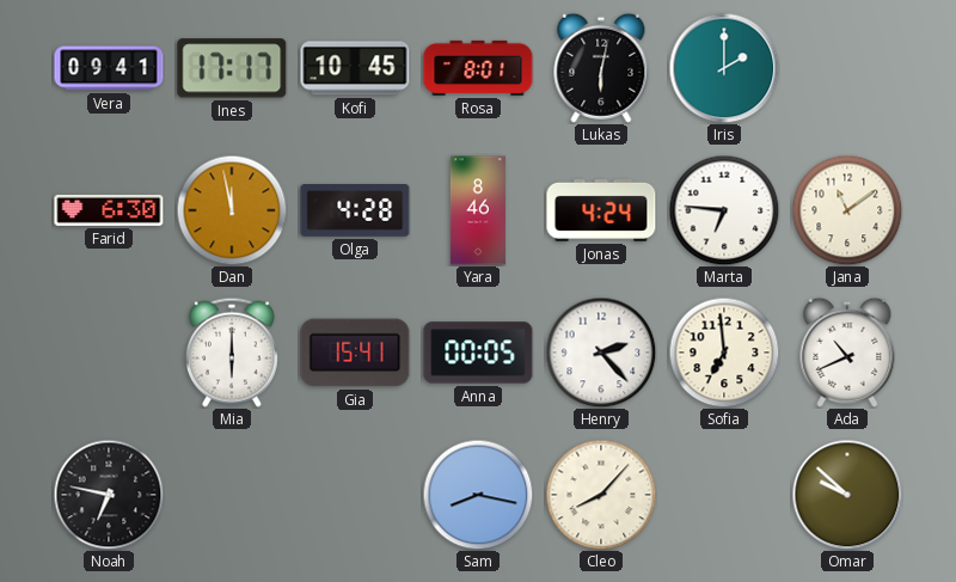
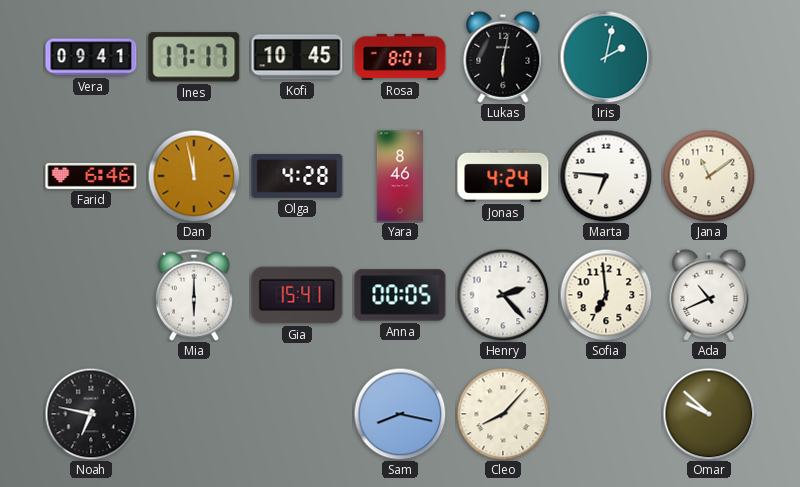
Iris: 2:00 -> 2:02 (606, 57)
Farid: 6:30 -> 6:46 (91, 176)
